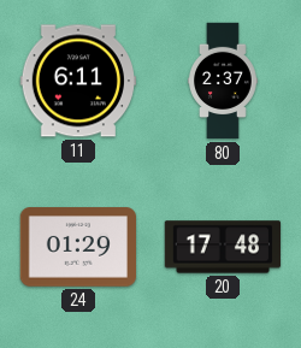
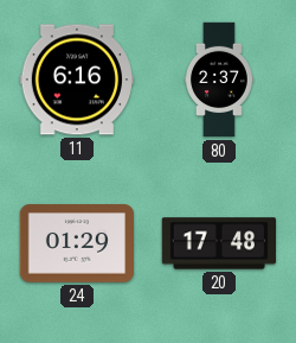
11: 6:11 -> 6:16 (76, 80)
